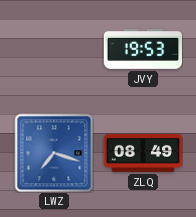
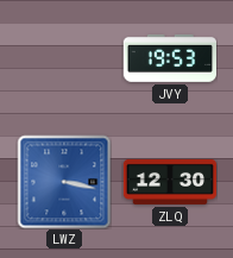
LWZ: 7:18 -> 3:17 (64, 182)
ZLQ: 08:49 -> 12:30 (169, 182)
